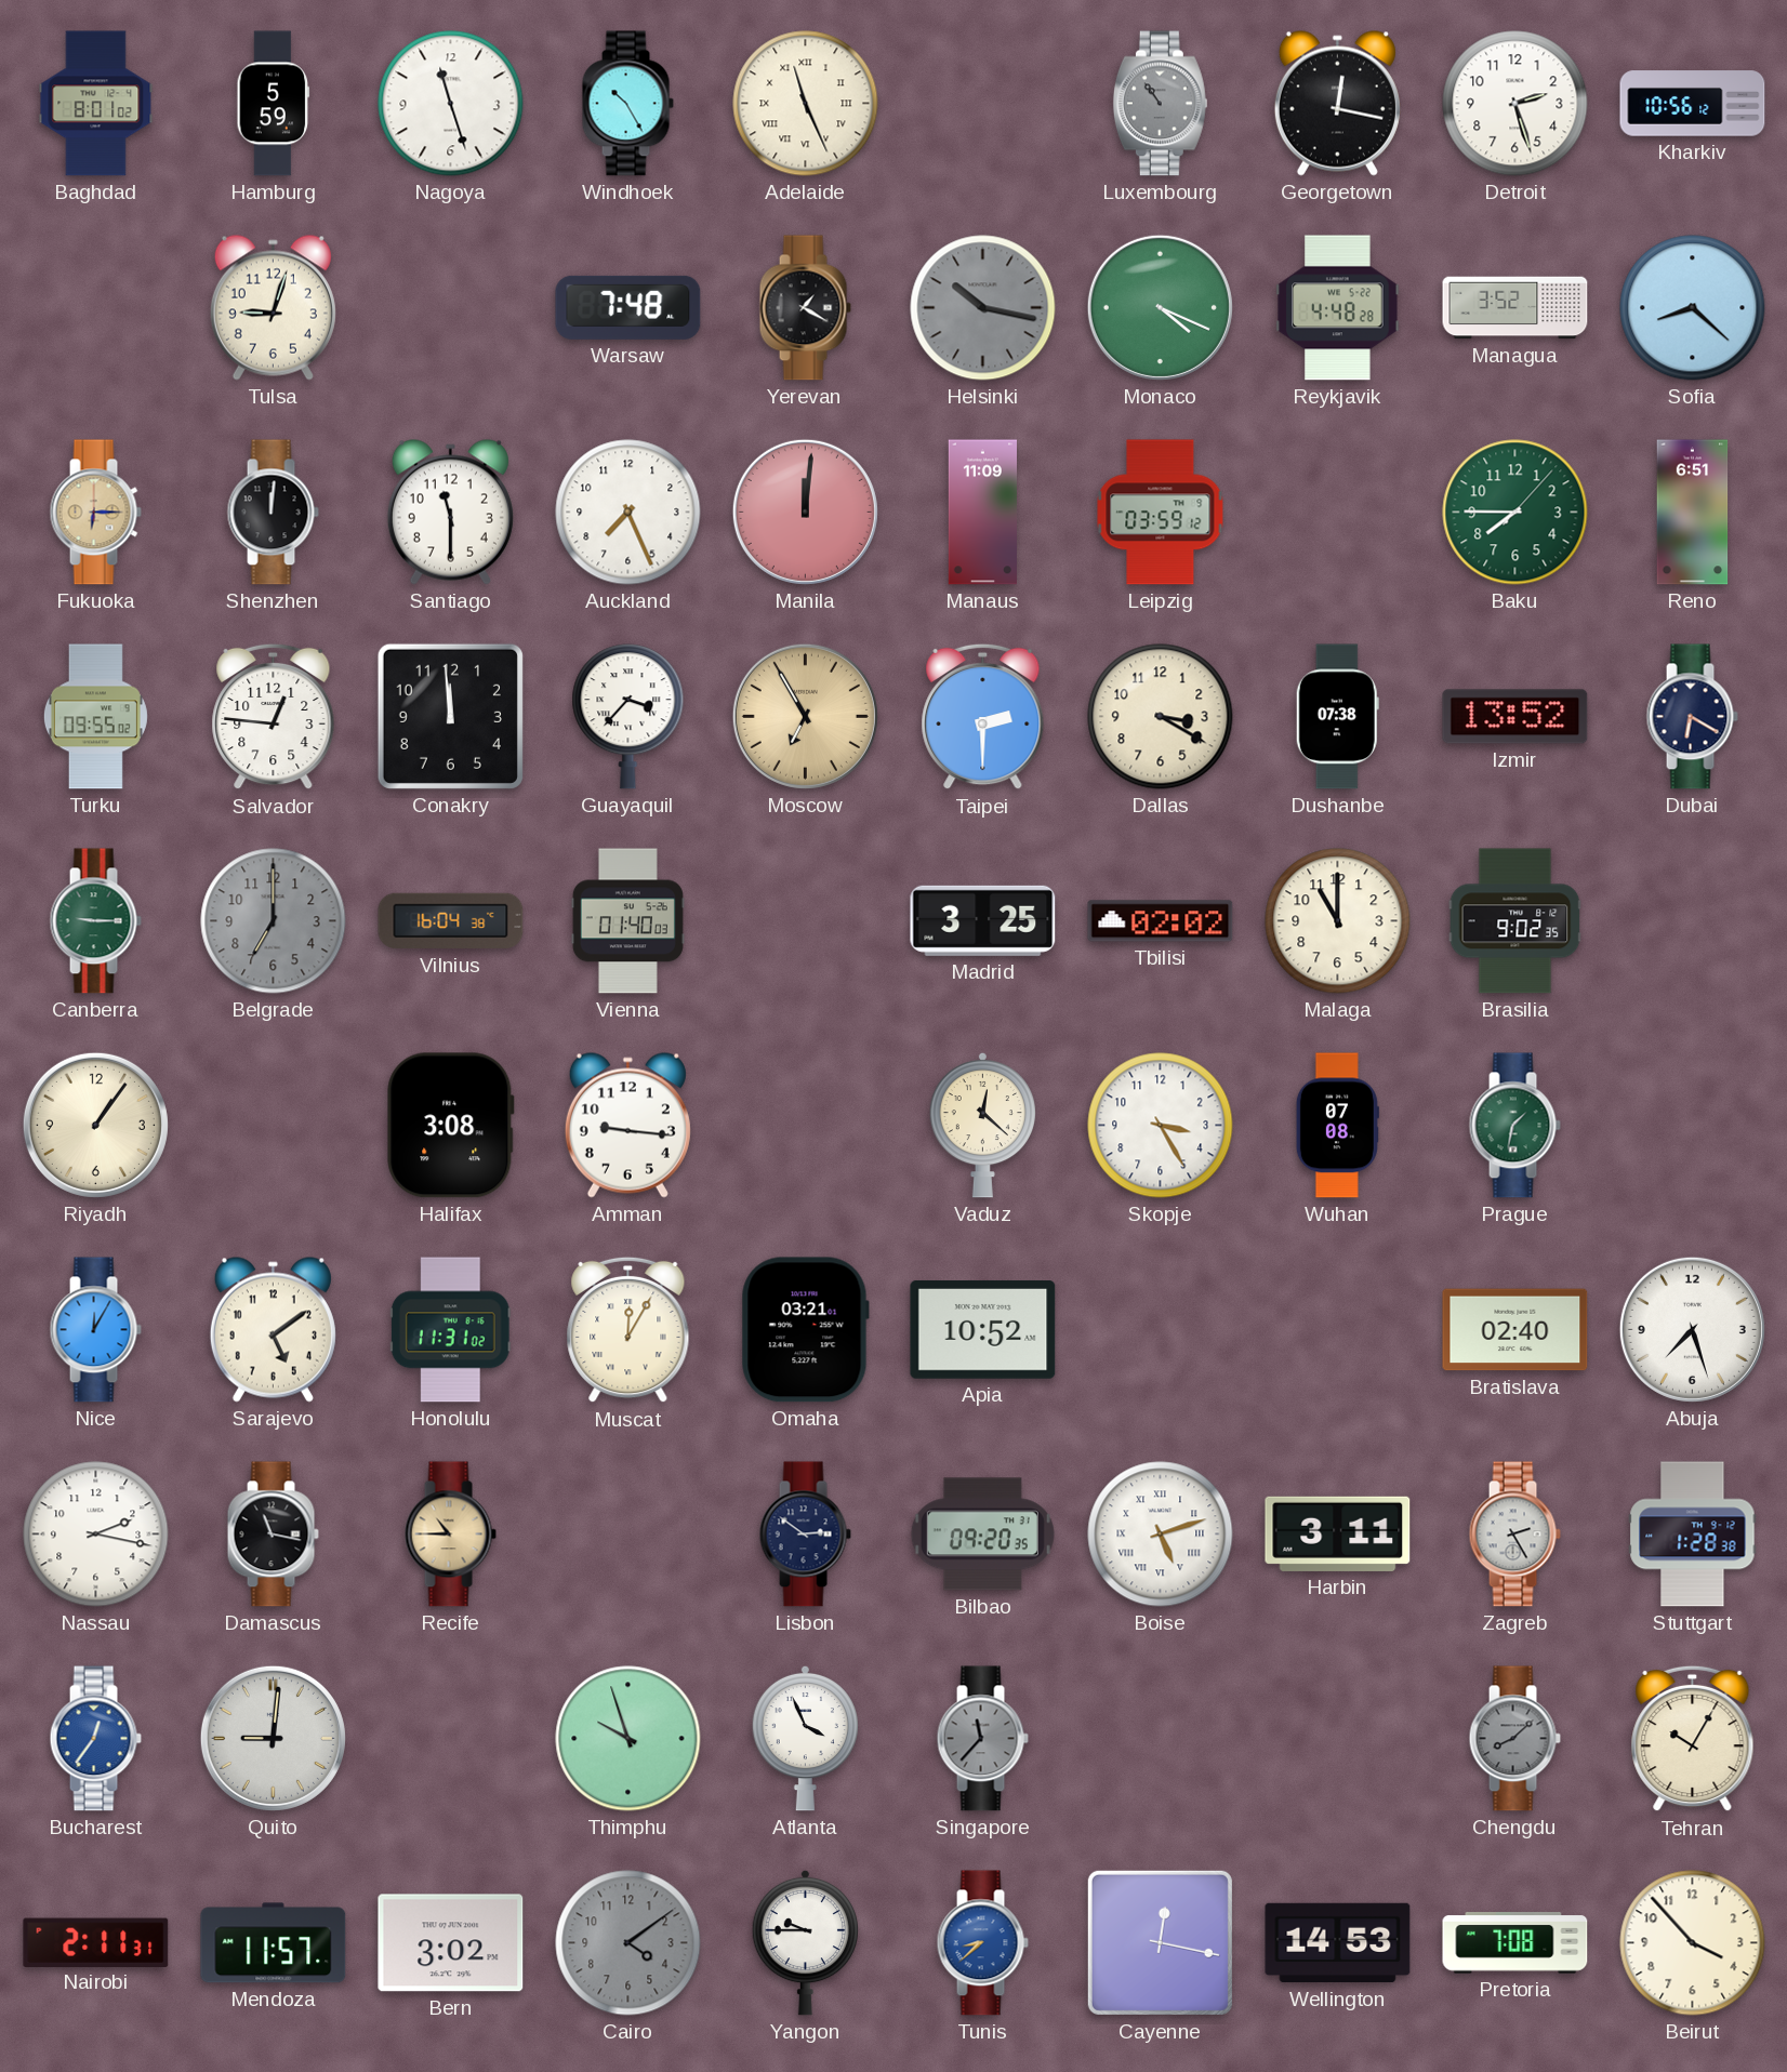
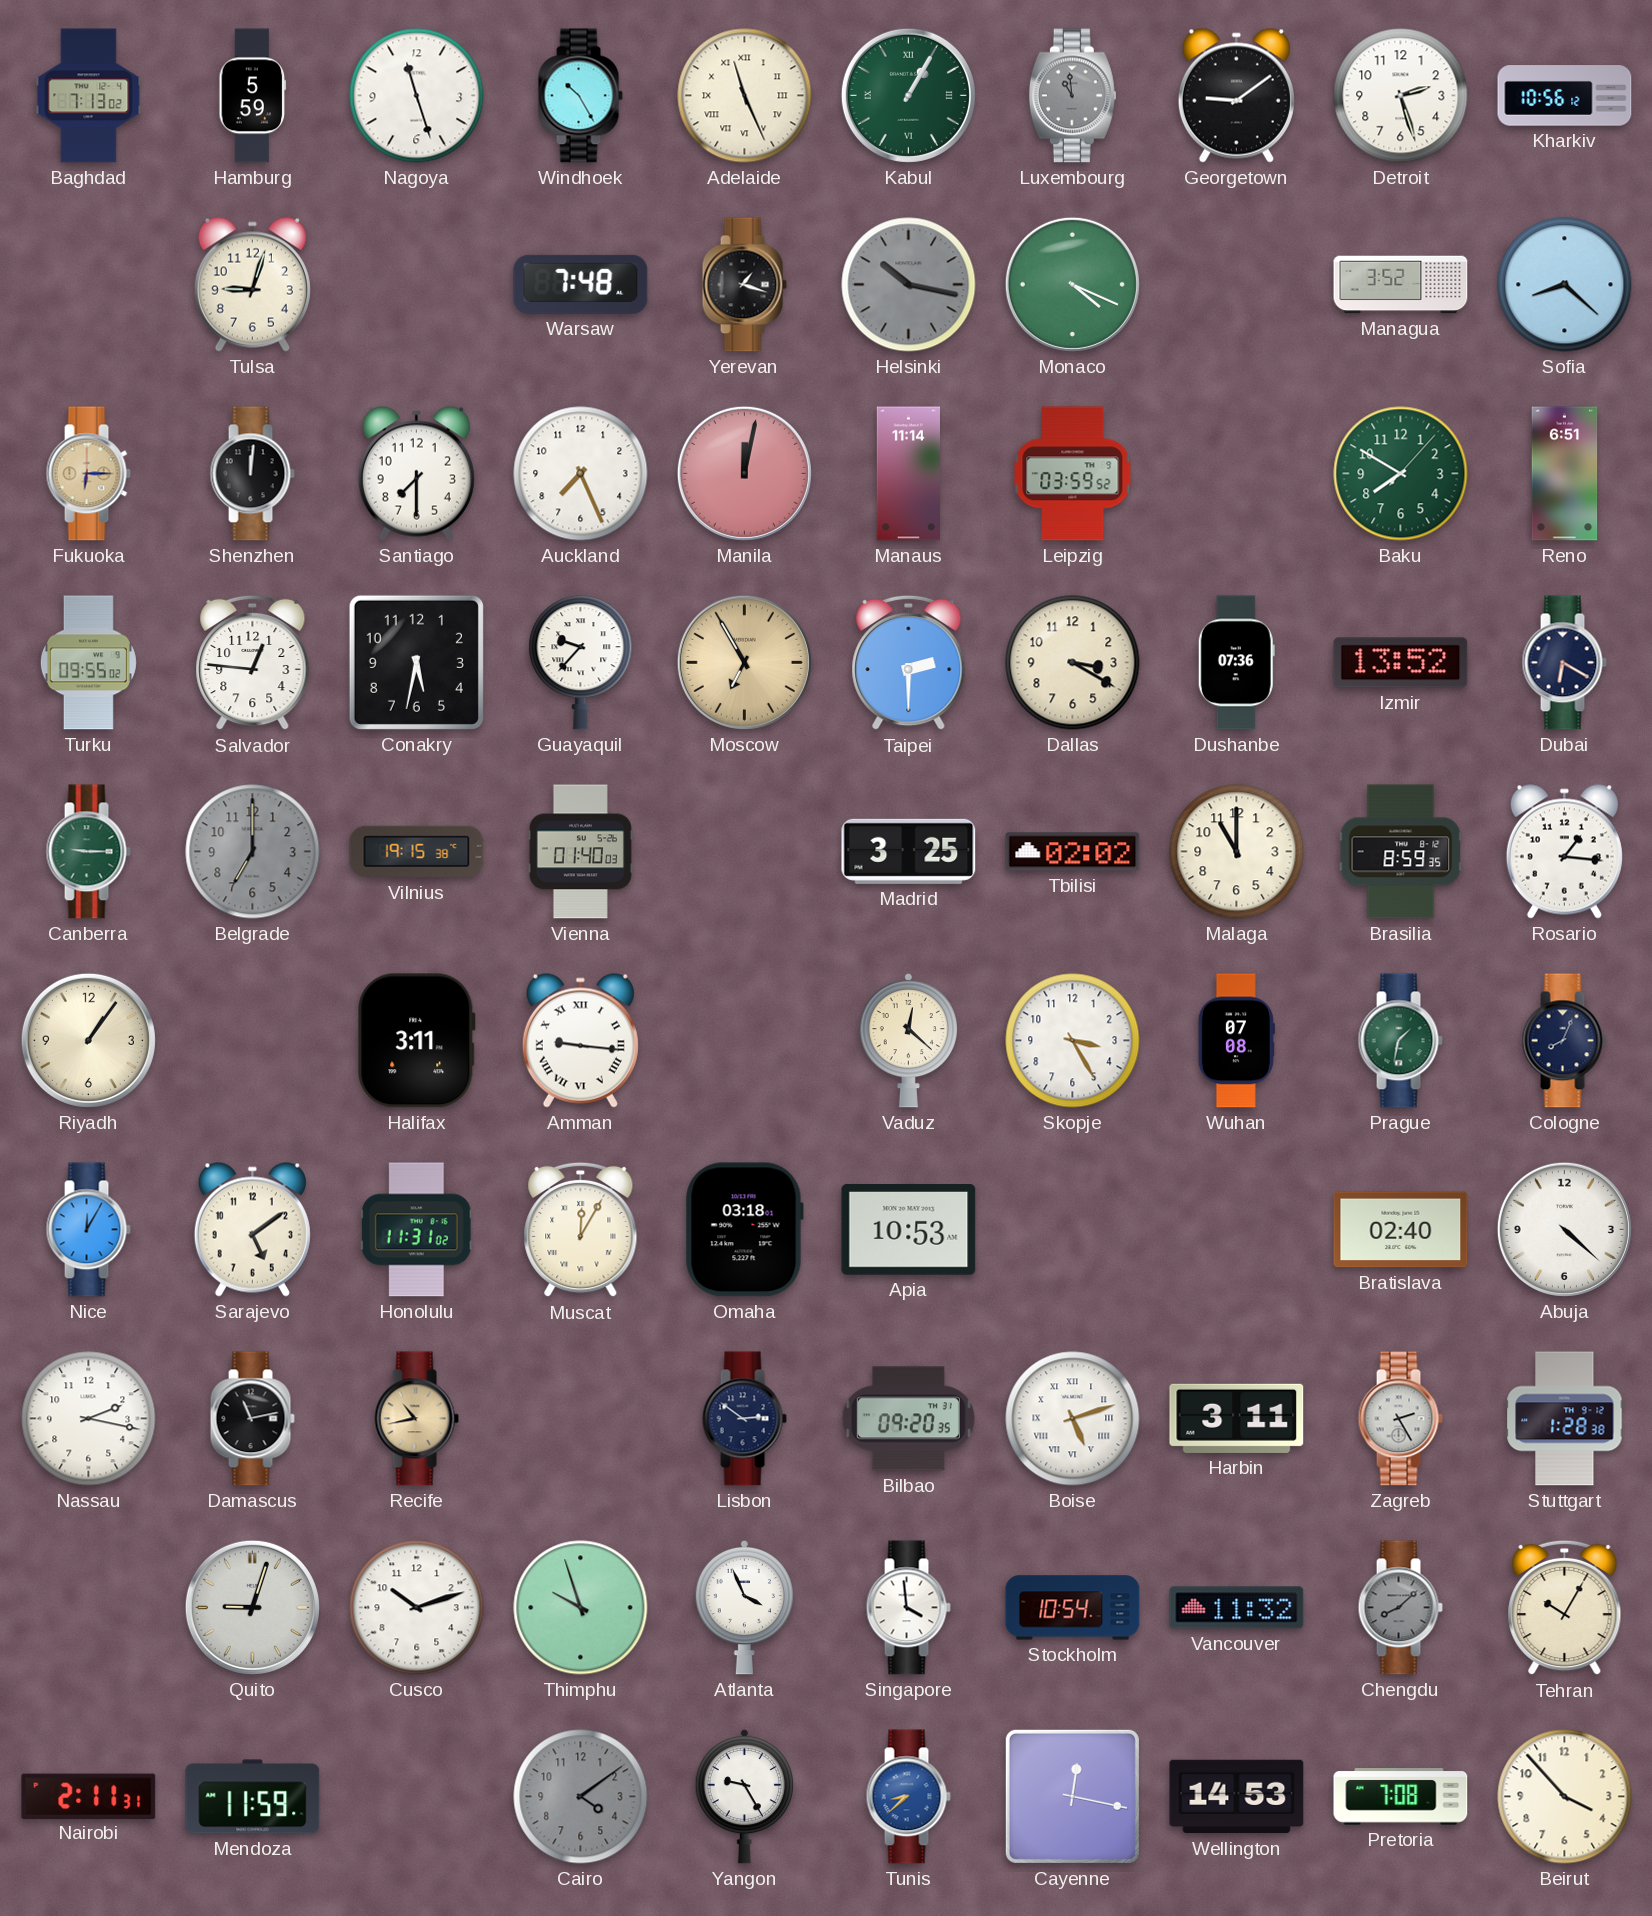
Baghdad: 8:01 -> 7:13 (89, 96)
Kabul: none -> 1:05 (908, 95)
Luxembourg: 10:54 -> 10:59 (1072, 96)
Georgetown: 12:17 -> 9:09 (1236, 95)
Yerevan: 1:20 -> 1:18 (744, 285)
Reykjavik: 4:48 -> none (1338, 308)
Santiago: 11:30 -> 7:30 (416, 473)
Manila: 12:01 -> 12:02 (744, 473)
Manaus: 11:09 -> 11:14 (908, 474)
Leipzig: 03:59:12 -> 03:59:52 (1073, 474)
Baku: 7:45 -> 7:50 (1401, 474)
Conakry: 11:59 -> 5:32 (416, 662)
Guayaquil: 3:37 -> 9:37 (581, 663)
Dushanbe: 07:38 -> 07:36 (1236, 663)
Vilnius: 16:04 -> 19:15 (417, 852)
Brasilia: 9:02 -> 8:59 (1401, 852)
Rosario: none -> 1:16 (1564, 851)
Halifax: 3:08 -> 3:11 (417, 1041)
Amman numerals: Arabic -> Roman (580, 1040)
Cologne: none -> 8:04 (1564, 1041)
Omaha: 03:21 -> 03:18 (744, 1230)
Apia: 10:52 -> 10:53 (909, 1230)
Abuja: 7:27 -> 4:22 (1564, 1229)
Damascus: 11:17 -> 11:13 (252, 1419)
Recife: 10:45 -> 10:43 (416, 1419)
Bucharest: 12:36 -> none (95, 1739)
Quito: 9:01 -> 9:03 (252, 1607)
Cusco: none -> 10:12 (417, 1608)
Singapore: 11:37 -> 3:59 (908, 1608)
Singapore dial: grey -> white (908, 1608)
Stockholm: none -> 10:54 (1073, 1608)
Vancouver: none -> 11:32 (1237, 1608)
Mendoza: 11:57 -> 11:59 (253, 1797)
Bern: 3:02 -> none (451, 1943)
Yangon: 9:45 -> 9:25 (744, 1796)
